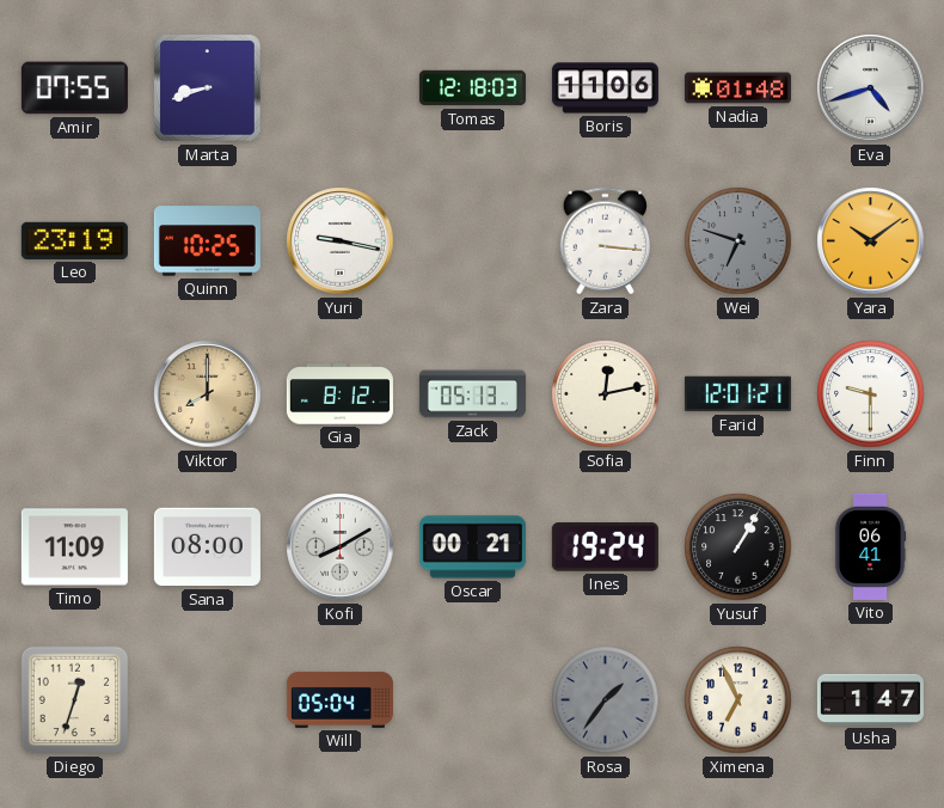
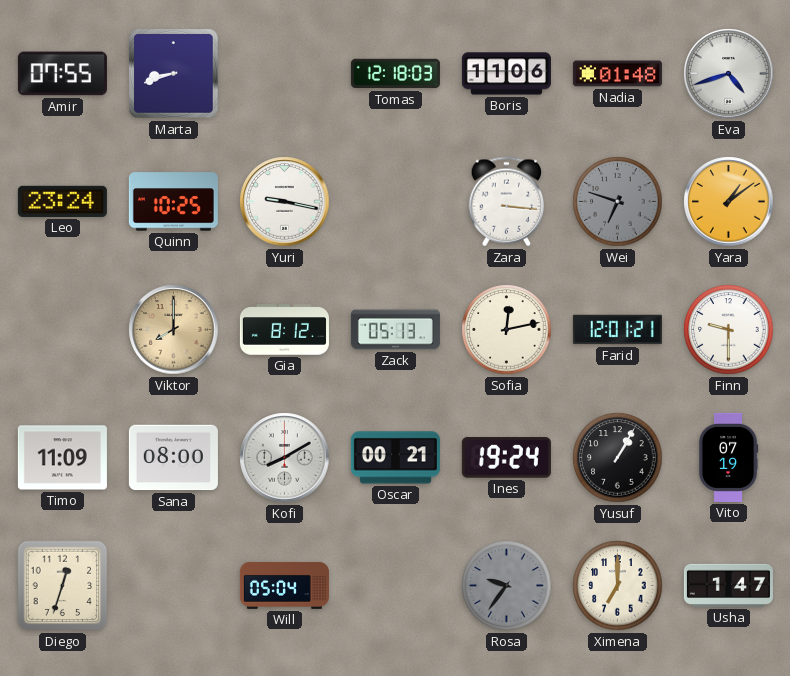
Leo: 23:19 -> 23:24 (62, 201)
Yara: 10:09 -> 1:09 (729, 202)
Vito: 06:41 -> 07:19 (728, 457)
Rosa: 1:36 -> 9:36 (507, 586)
Ximena: 6:56 -> 7:00 (618, 586)
